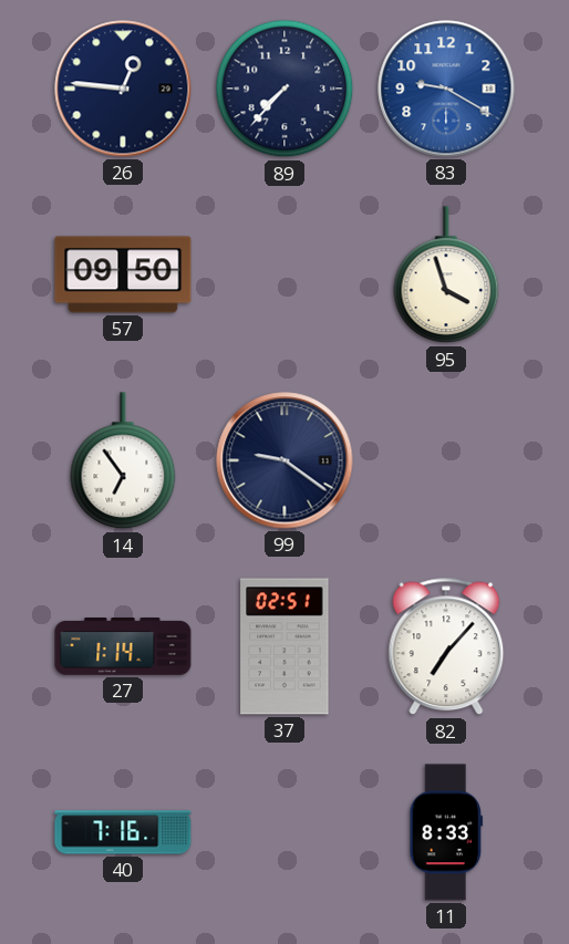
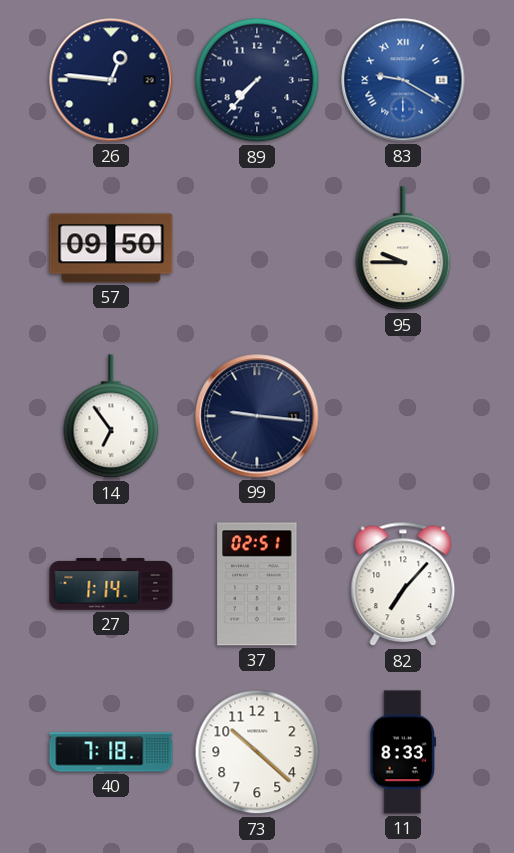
83 numerals: Arabic -> Roman (403, 80)
95: 3:57 -> 9:45 (403, 249)
99: 9:21 -> 9:16 (257, 416)
40: 7:16 -> 7:18 (111, 752)
73: none -> 10:22 (257, 752)
